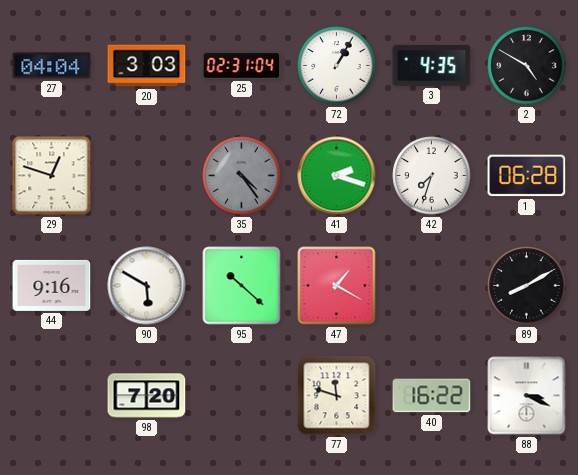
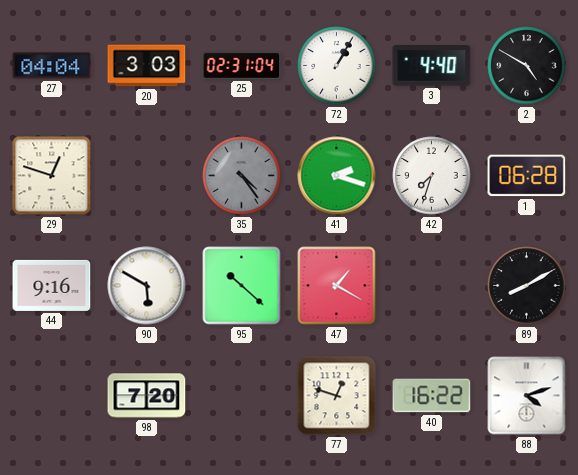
3: 4:35 -> 4:40 (432, 66)
77: 11:48 -> 12:48 (337, 396)
88: 3:19 -> 4:12 (527, 396)
